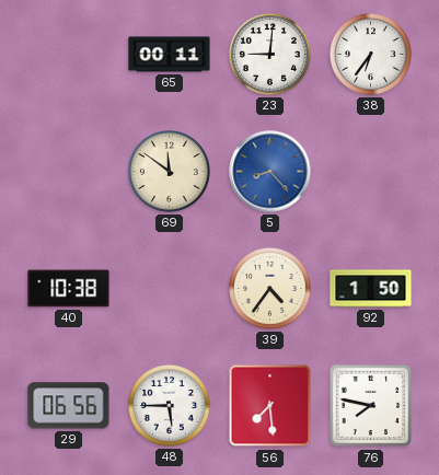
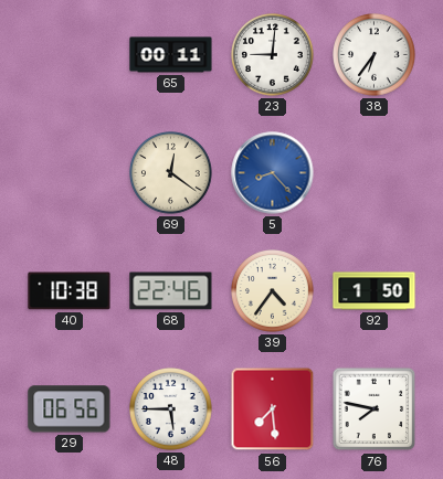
69: 11:51 -> 12:21 (171, 173)
68: none -> 22:46 (171, 291)
